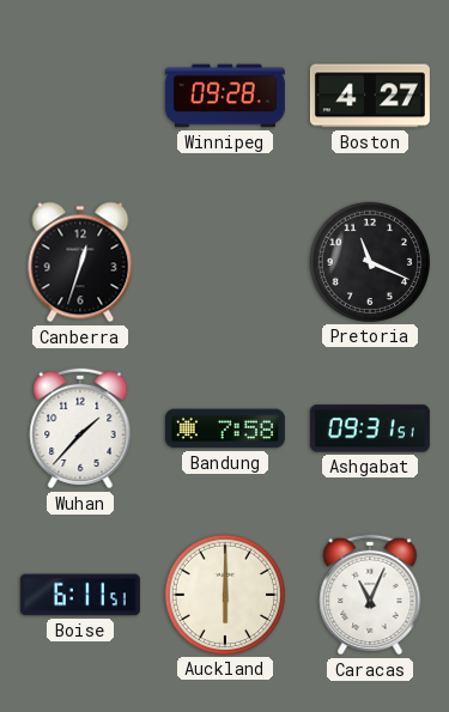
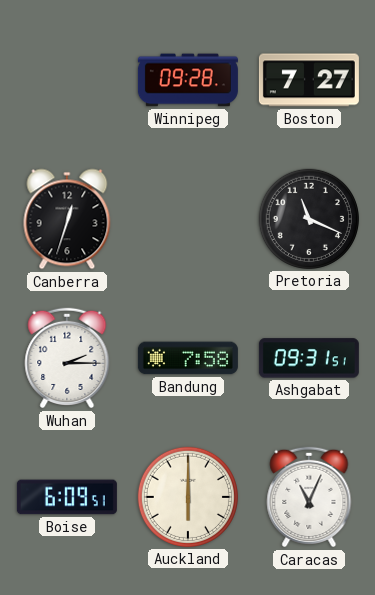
Boston: 4:27 -> 7:27 (309, 80)
Wuhan: 1:37 -> 2:15 (67, 358)
Boise: 6:11 -> 6:09 (67, 497)
